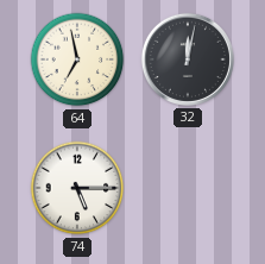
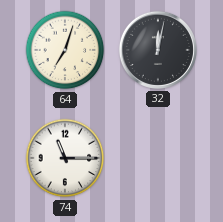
64: 6:58 -> 7:03 (65, 50)
74: 5:15 -> 11:15 (65, 158)
